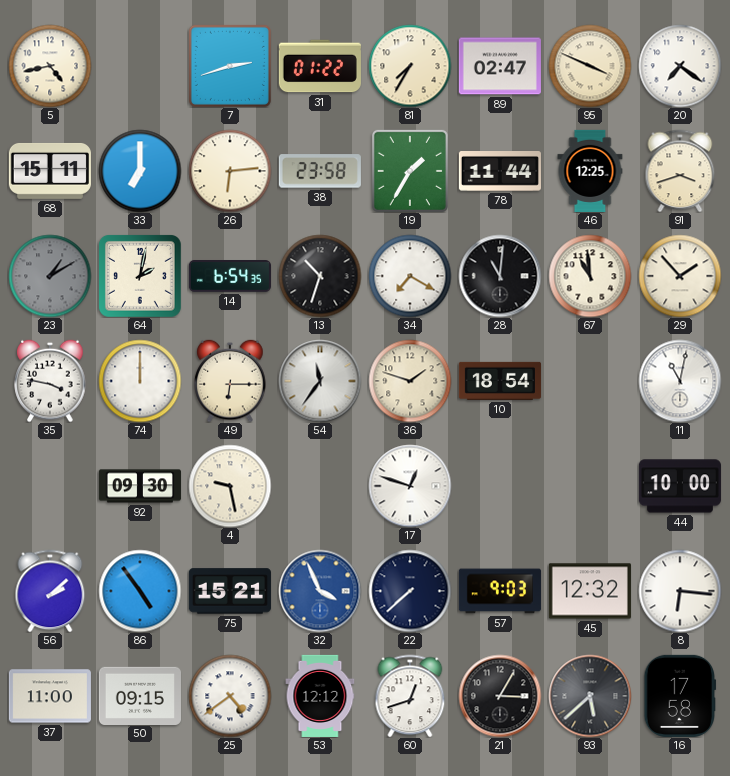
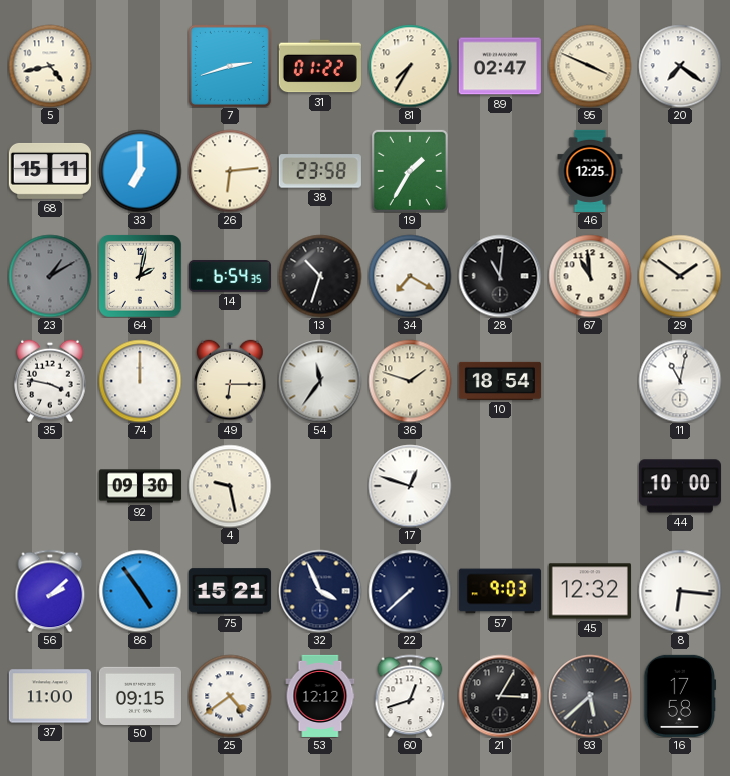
78: 11:44 -> none (500, 172)
91: 3:42 -> none (680, 171)
29: 1:53 -> 1:51 (680, 276)
32 dial: blue -> navy (320, 591)
